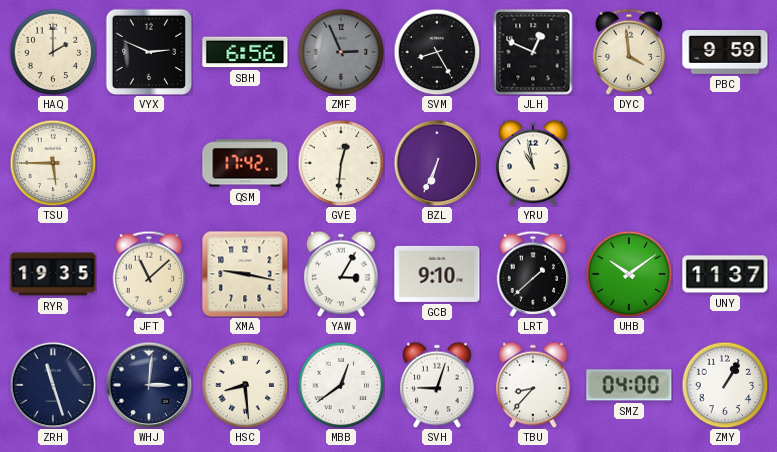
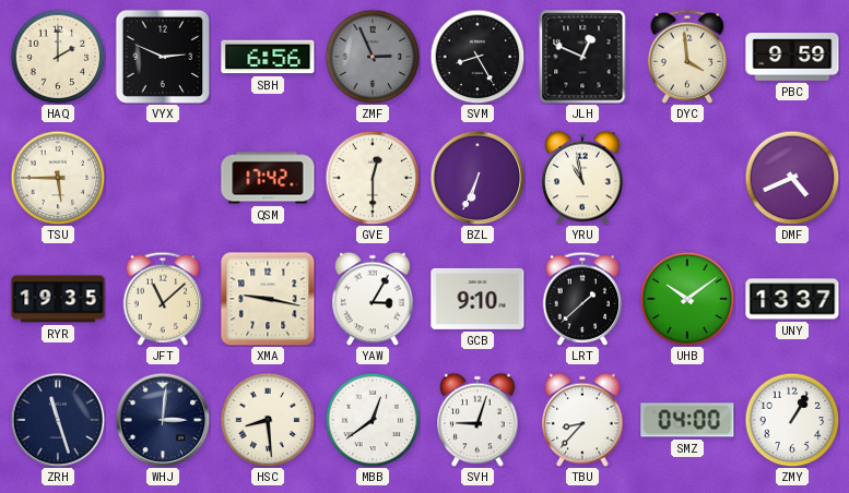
GVE: 12:31 -> 12:30 (373, 178)
DMF: none -> 4:41 (792, 178)
UNY: 11:37 -> 13:37 (792, 299)
